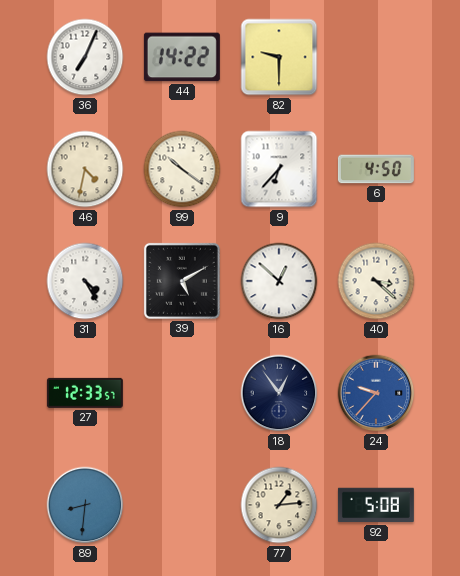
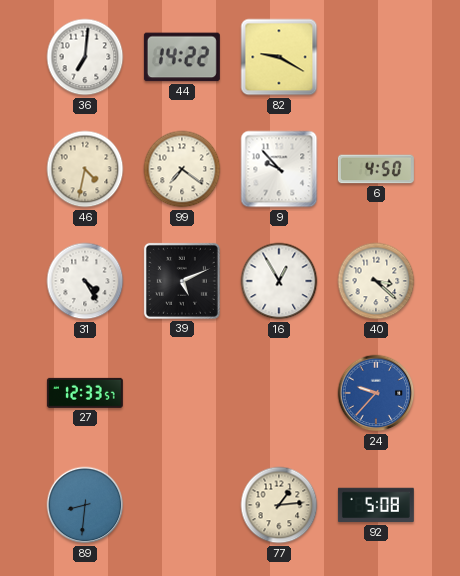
36: 7:04 -> 7:01 (85, 57)
82: 9:30 -> 9:20 (279, 57)
99: 10:21 -> 7:21 (182, 169)
9: 6:37 -> 9:53 (279, 169)
39: 5:10 -> 5:11 (182, 281)
16: 12:52 -> 12:55 (279, 281)
18: 12:54 -> none (279, 393)
